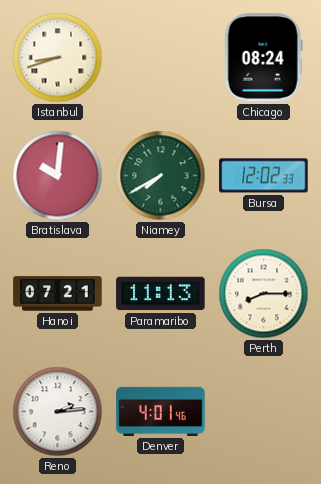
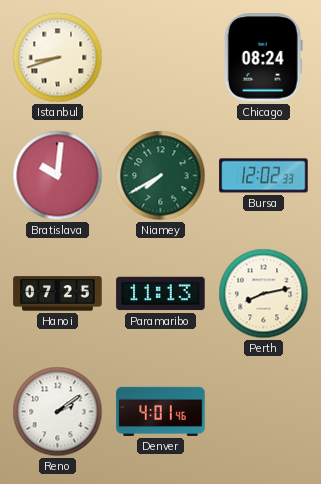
Hanoi: 07:21 -> 07:25 (58, 294)
Perth: 8:15 -> 8:13 (264, 294)
Reno: 2:14 -> 2:09 (58, 412)
